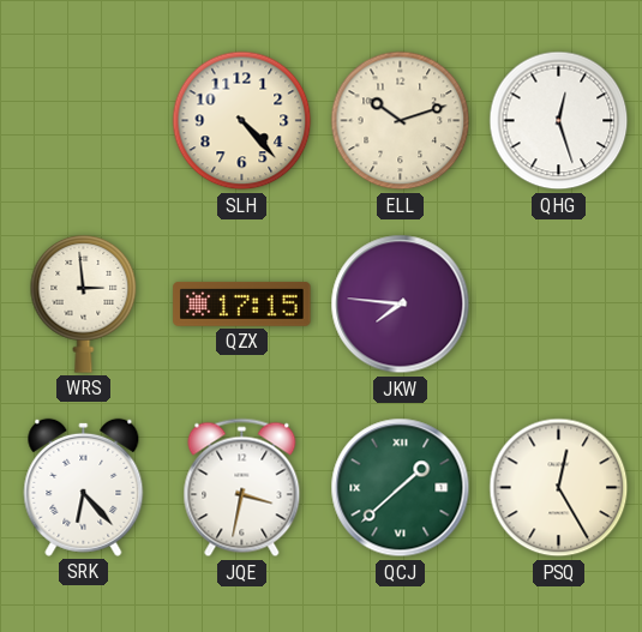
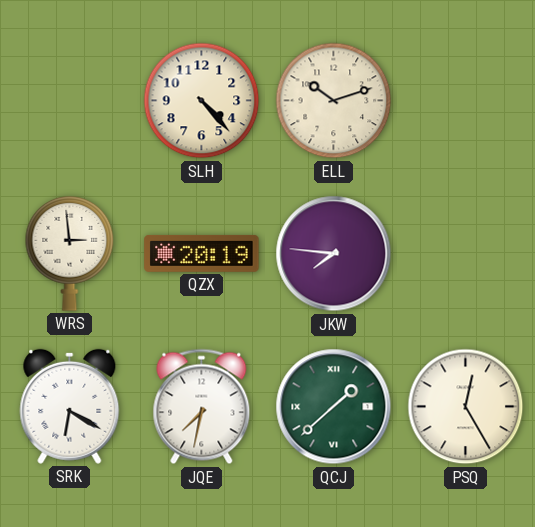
QHG: 12:27 -> none (559, 121)
QZX: 17:15 -> 20:19 (202, 253)
SRK: 6:23 -> 6:20 (70, 406)
JQE: 3:32 -> 7:32 (202, 407)
